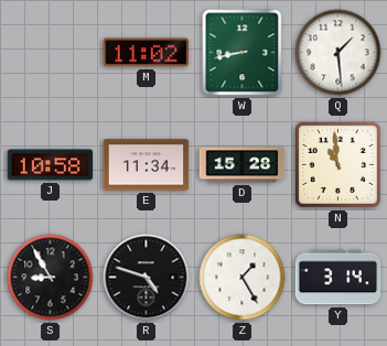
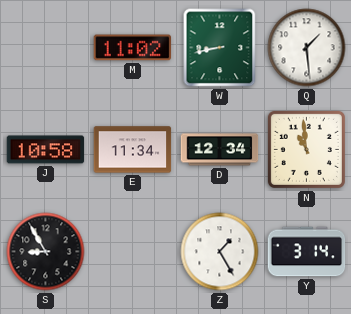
D: 15:28 -> 12:34 (220, 150)
R: 4:48 -> none (147, 278)
